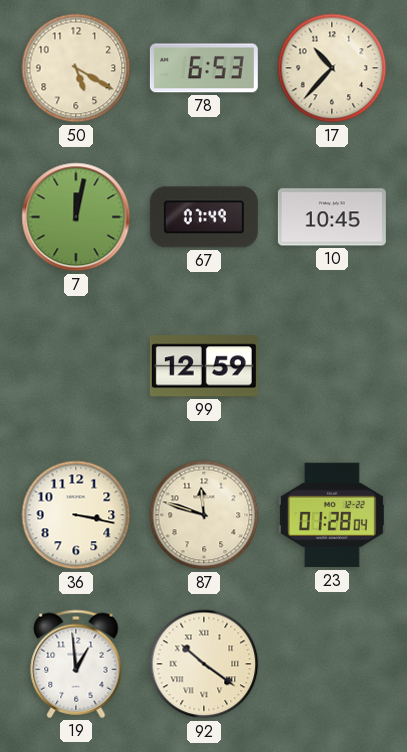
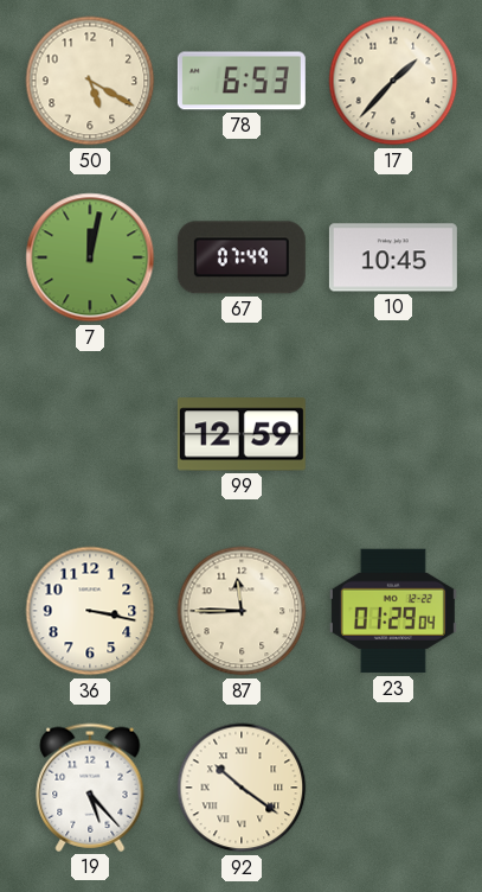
17: 10:37 -> 1:37 (393, 81)
87: 11:48 -> 11:45 (242, 611)
23: 01:28 -> 01:29 (393, 611)
19: 12:59 -> 5:23 (90, 788)
